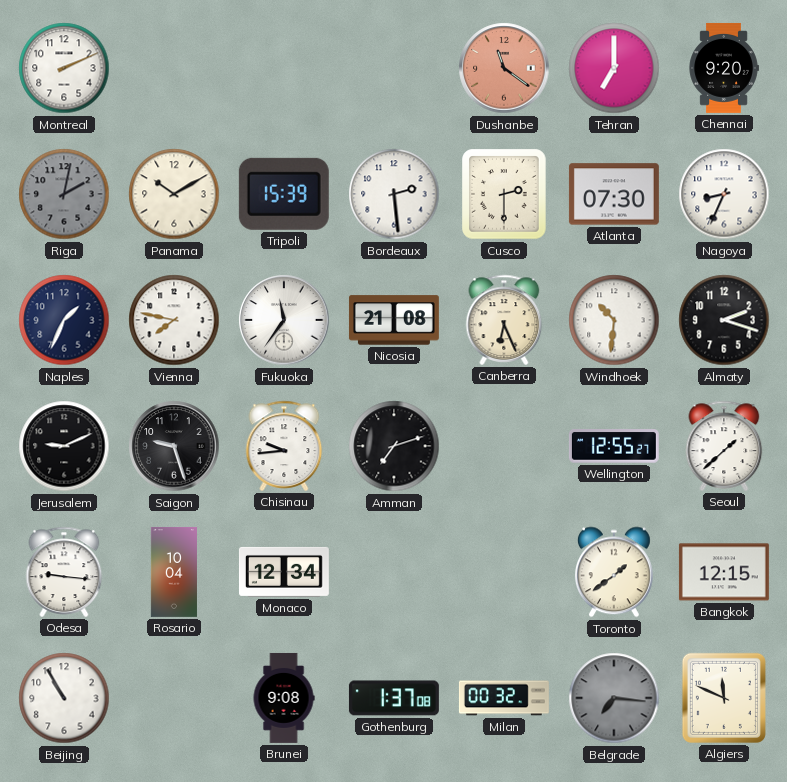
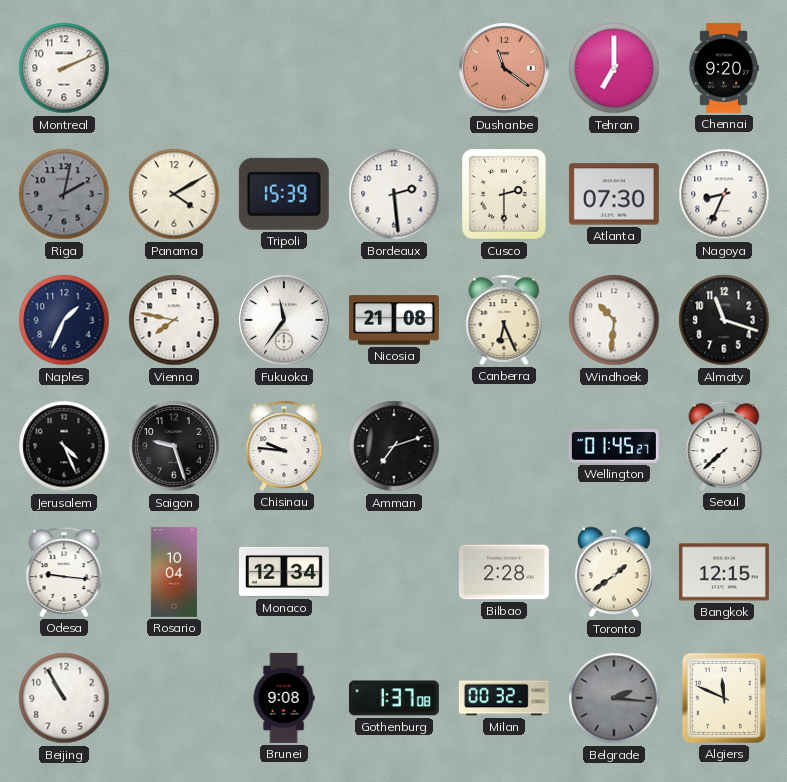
Panama: 10:10 -> 4:10 (174, 194)
Almaty: 2:18 -> 11:18 (724, 320)
Jerusalem: 9:11 -> 4:26 (64, 446)
Chisinau: 9:44 -> 9:46 (284, 446)
Wellington: 12:55 -> 01:45 (614, 446)
Seoul: 1:38 -> 7:38 (724, 446)
Bilbao: none -> 2:28 (504, 572)
Belgrade: 7:16 -> 2:16 (614, 698)
